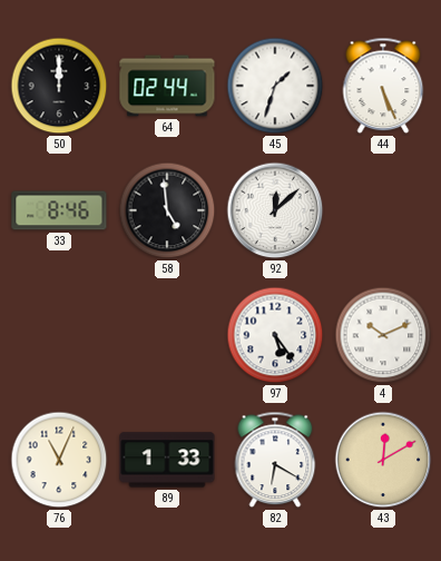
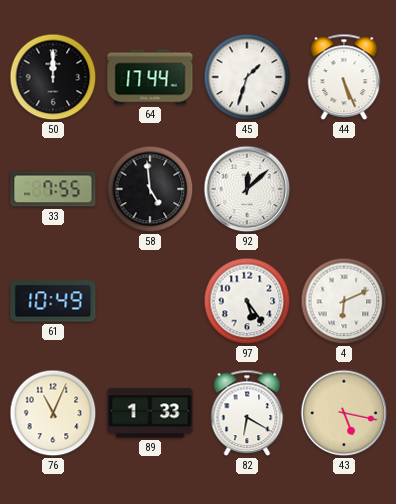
64: 02:44 -> 17:44 (150, 77)
33: 8:46 -> 7:55 (53, 189)
61: none -> 10:49 (53, 301)
4: 10:11 -> 6:11 (344, 301)
43: 12:10 -> 5:17 (344, 413)
